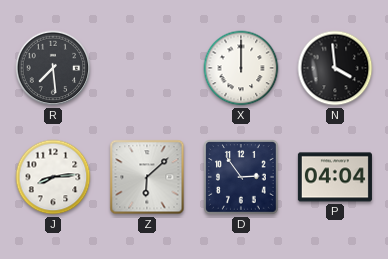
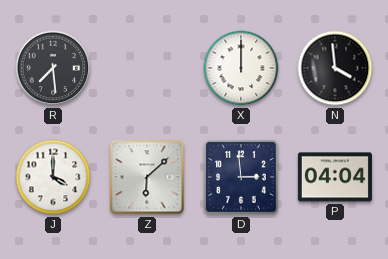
J: 8:14 -> 4:00 (53, 177)
D: 2:54 -> 2:59 (242, 178)
